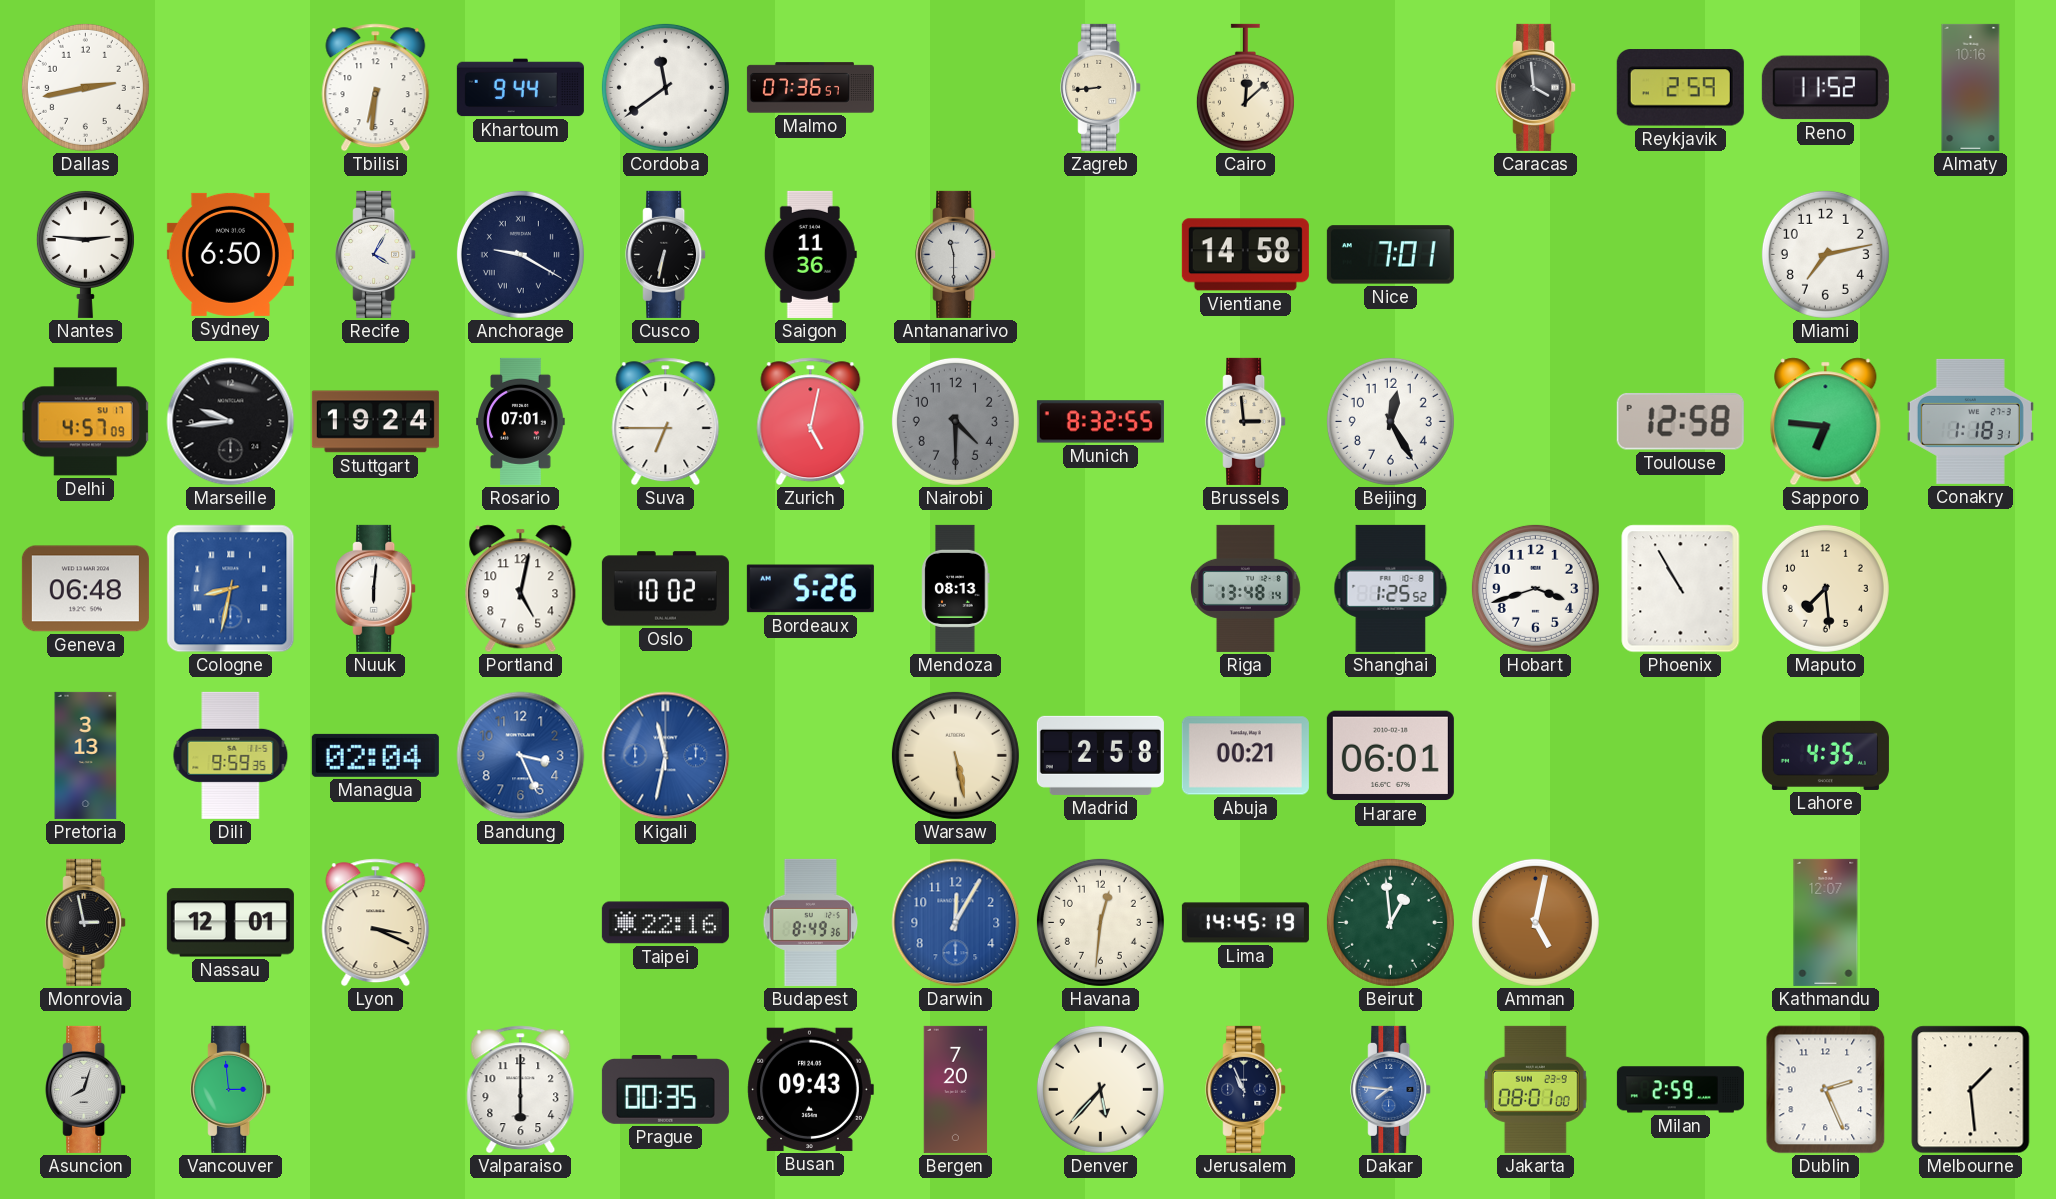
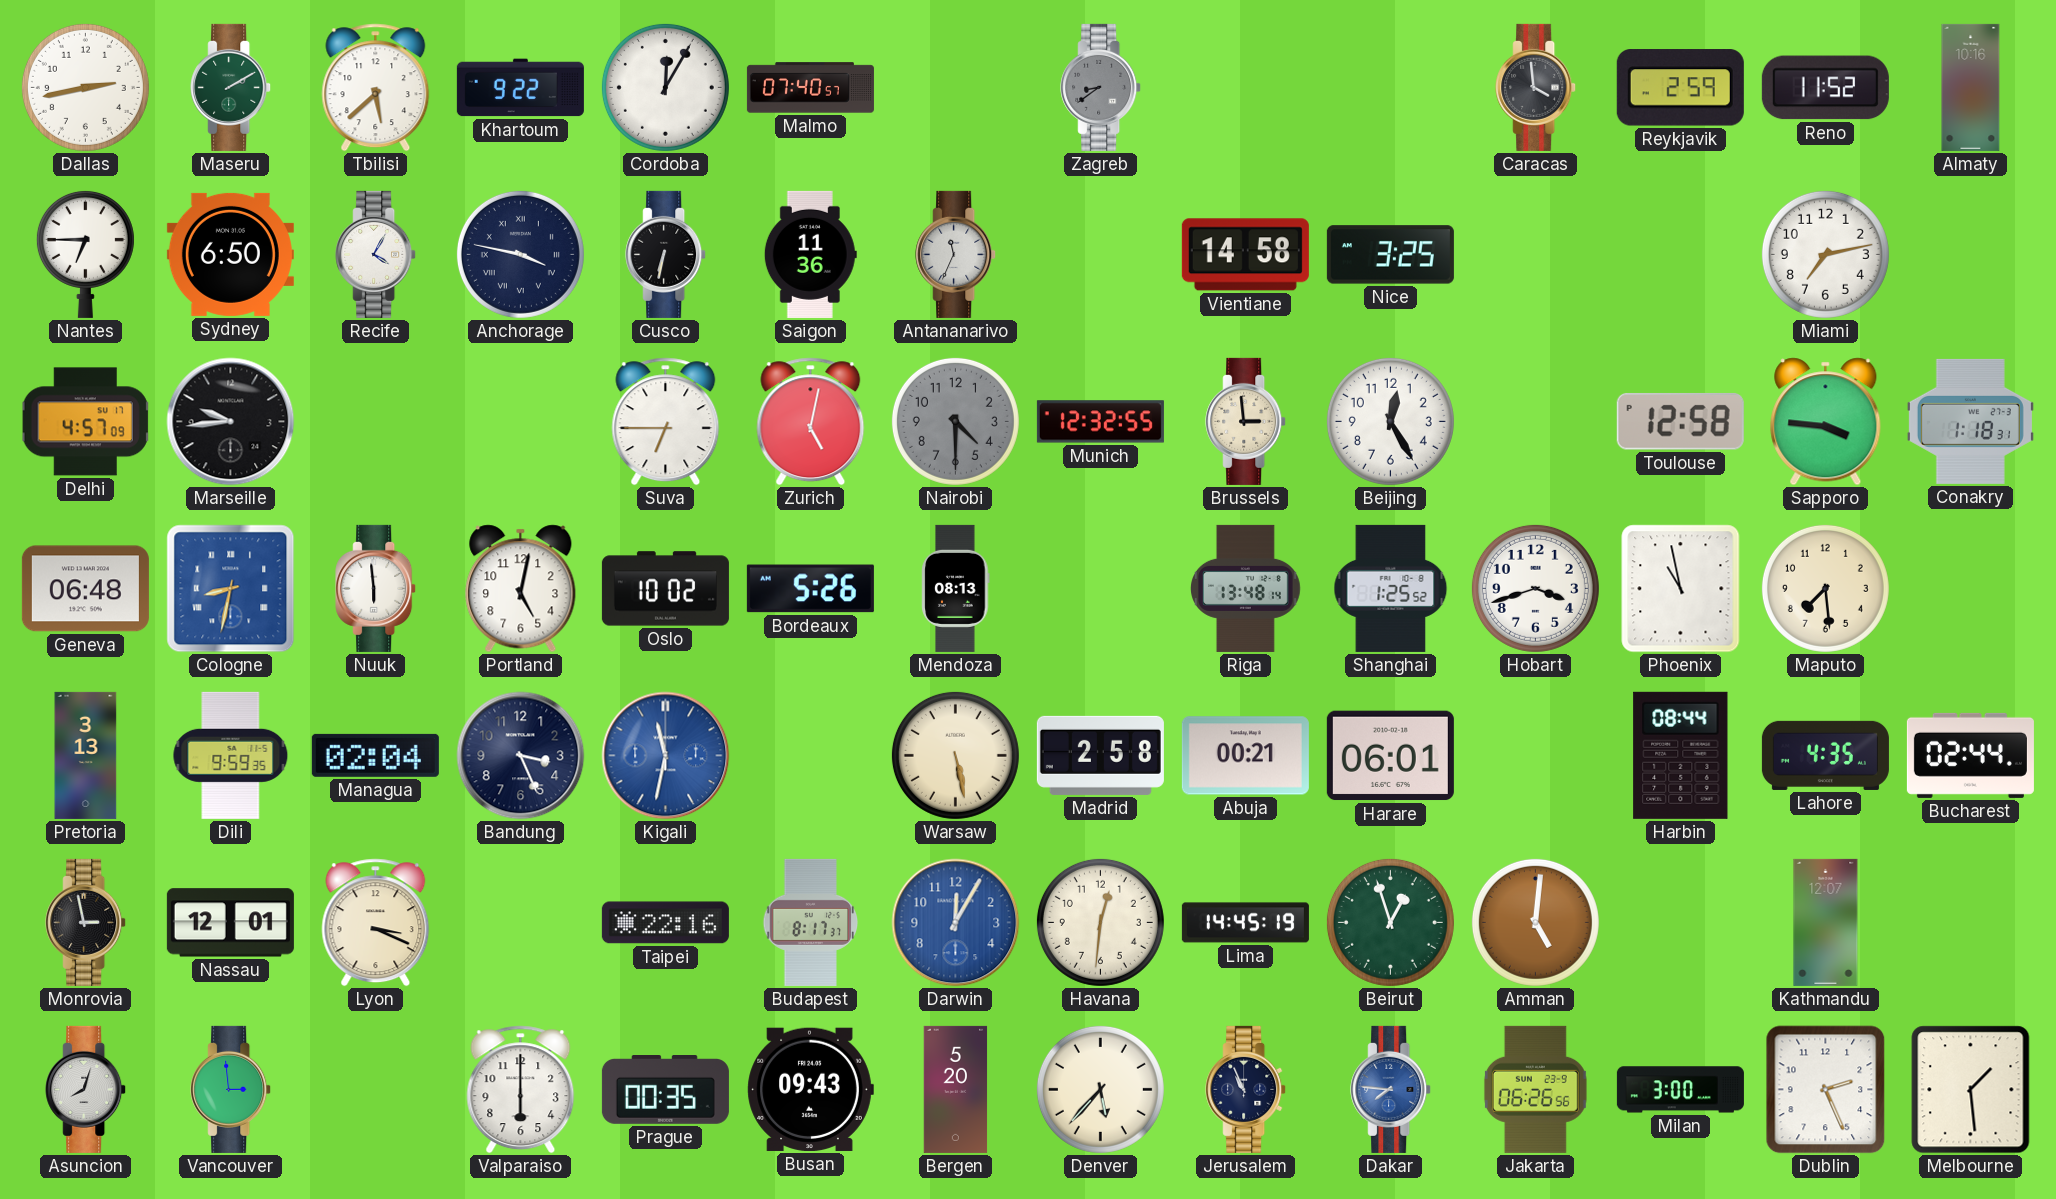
Maseru: none -> 2:10 (231, 87)
Tbilisi: 6:31 -> 5:38 (376, 88)
Khartoum: 9:44 -> 9:22 (520, 88)
Cordoba: 11:39 -> 12:05 (665, 87)
Malmo: 07:36 -> 07:40 (810, 88)
Zagreb: 8:44 -> 8:39 (1101, 87)
Zagreb dial: cream -> grey (1101, 87)
Cairo: 12:08 -> none (1245, 88)
Nantes: 2:46 -> 6:45 (85, 254)
Anchorage: 9:20 -> 3:47 (520, 254)
Antananarivo: 11:30 -> 11:34 (956, 254)
Nice: 7:01 -> 3:25 (1390, 255)
Stuttgart: 19:24 -> none (375, 422)
Rosario: 07:01 -> none (521, 421)
Munich: 8:32 -> 12:32 (1100, 422)
Sapporo: 6:46 -> 3:46 (1826, 422)
Nuuk: 6:01 -> 5:59 (376, 588)
Phoenix: 10:55 -> 10:58 (1681, 589)
Bandung dial: blue -> navy (521, 756)
Harbin: none -> 08:44 (1681, 755)
Bucharest: none -> 02:44 (1970, 755)
Budapest: 8:49 -> 8:17 (811, 922)
Beirut: 12:59 -> 12:57 (1390, 922)
Amman: 5:02 -> 5:01 (1535, 922)
Bergen: 7:20 -> 5:20 (956, 1089)
Jakarta: 08:01 -> 06:26 (1535, 1089)
Milan: 2:59 -> 3:00 (1680, 1090)
